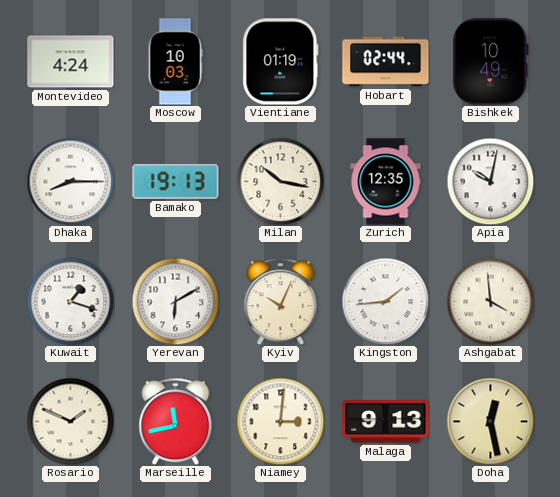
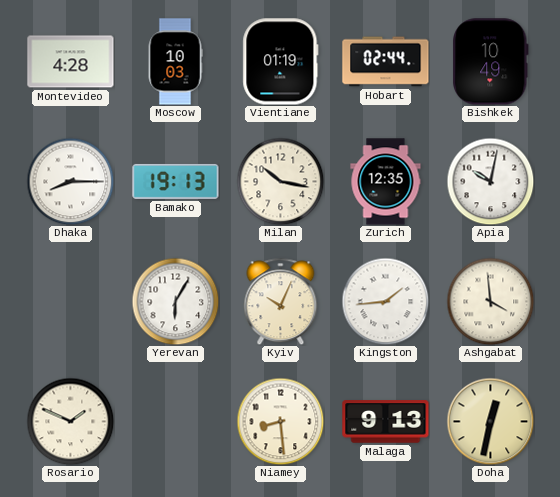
Montevideo: 4:24 -> 4:28 (71, 62)
Kuwait: 1:18 -> none (70, 301)
Yerevan: 6:10 -> 6:05 (175, 301)
Marseille: 11:43 -> none (176, 421)
Niamey: 3:01 -> 8:29 (280, 421)
Doha: 12:28 -> 12:32 (490, 421)
